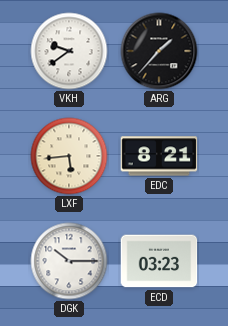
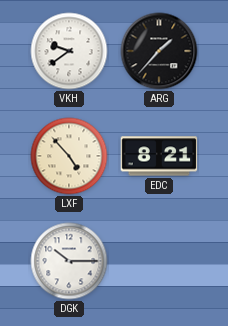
LXF: 5:44 -> 4:53 (69, 156)
ECD: 03:23 -> none (159, 261)
